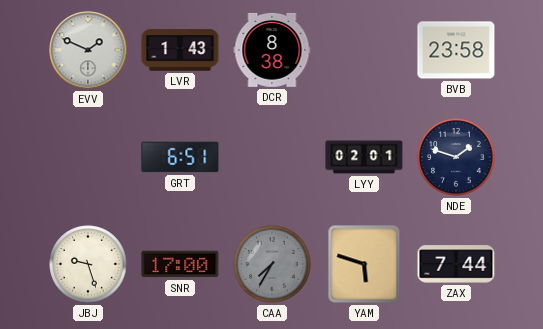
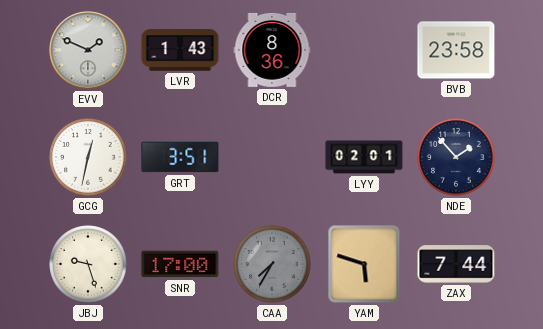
DCR: 8:38 -> 8:36 (272, 50)
GCG: none -> 12:32 (88, 157)
GRT: 6:51 -> 3:51 (180, 157)
NDE: 1:48 -> 1:53 (456, 157)
